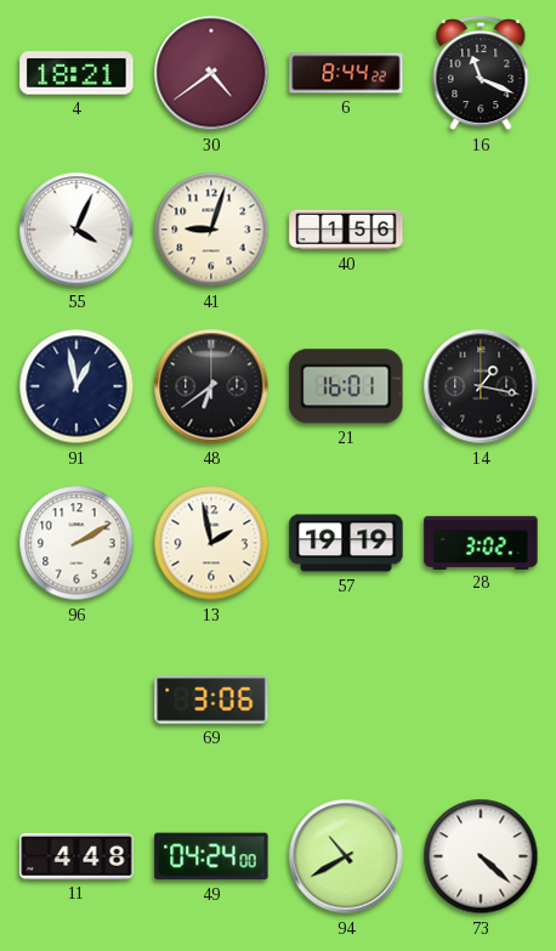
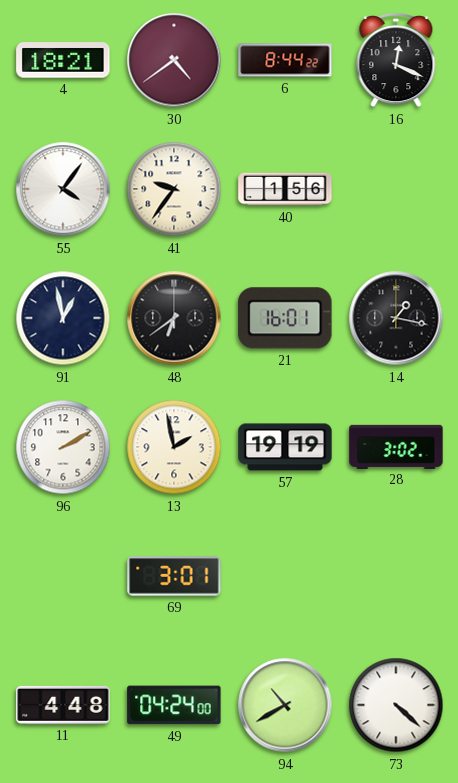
16: 11:19 -> 12:19 (396, 61)
55: 4:04 -> 4:06 (63, 189)
41: 9:03 -> 9:36 (174, 189)
69: 3:06 -> 3:01 (174, 576)
